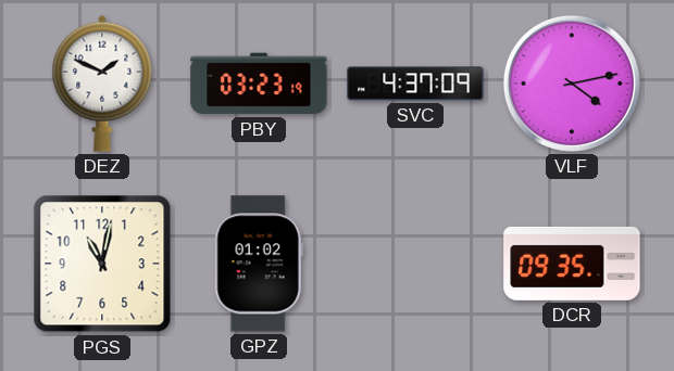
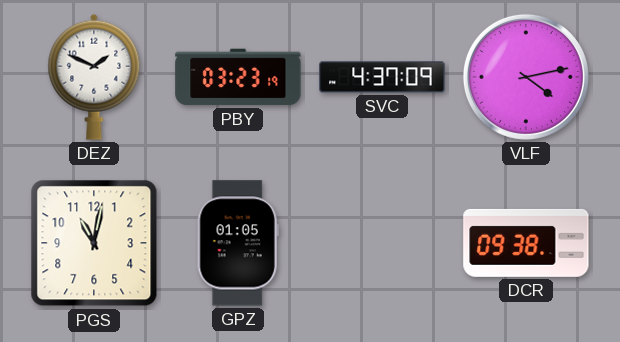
GPZ: 01:02 -> 01:05 (238, 243)
DCR: 09:35 -> 09:38 (526, 243)
